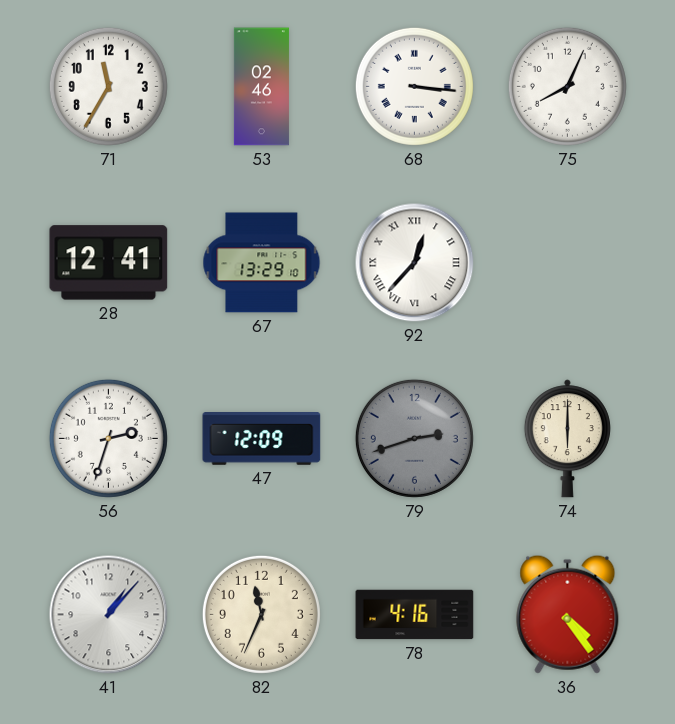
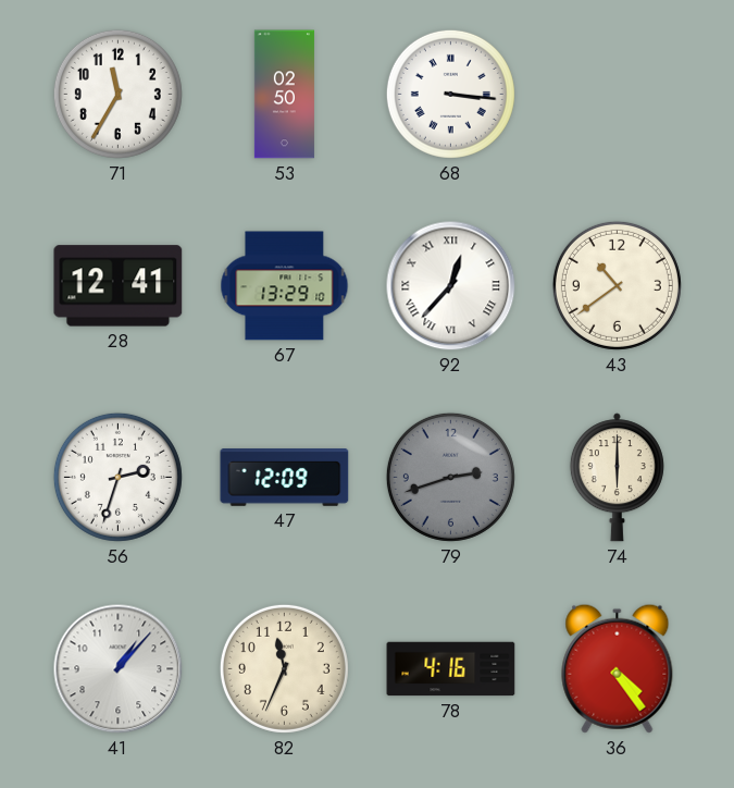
53: 02:46 -> 02:50 (284, 95)
75: 8:04 -> none (567, 86)
43: none -> 10:39 (617, 285)
